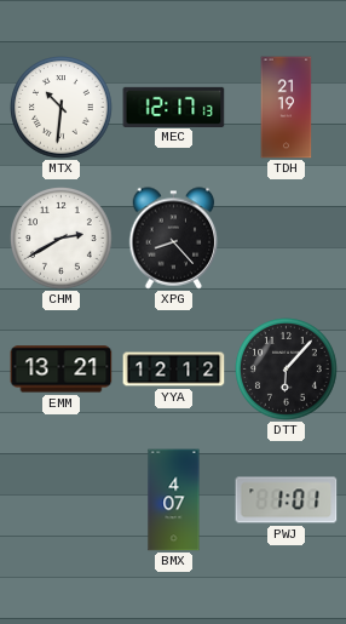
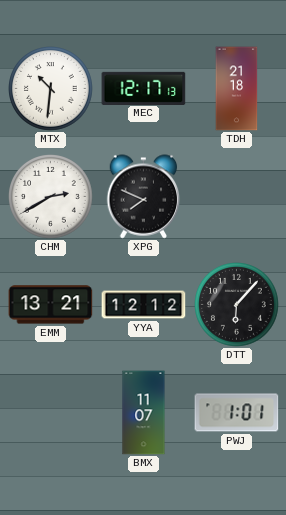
TDH: 21:19 -> 21:18 (237, 89)
XPG: 8:23 -> 7:49 (144, 197)
BMX: 4:07 -> 11:07 (144, 413)
